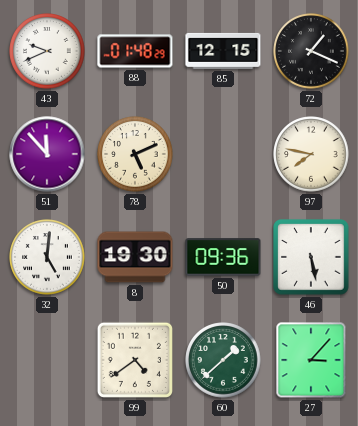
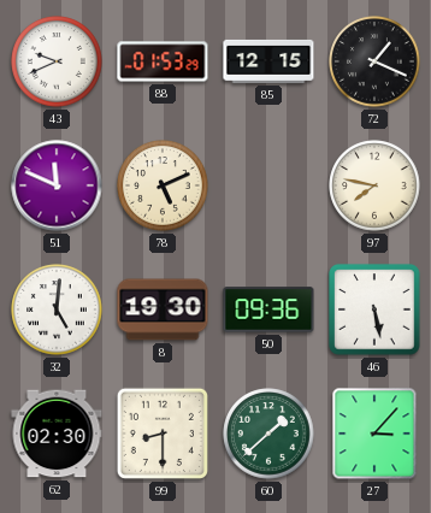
88: 01:48 -> 01:53 (163, 61)
51: 11:53 -> 11:49 (57, 185)
62: none -> 02:30 (57, 434)
99: 4:39 -> 8:30 (163, 434)
